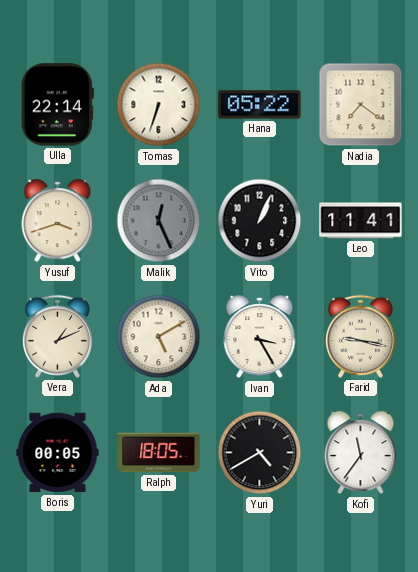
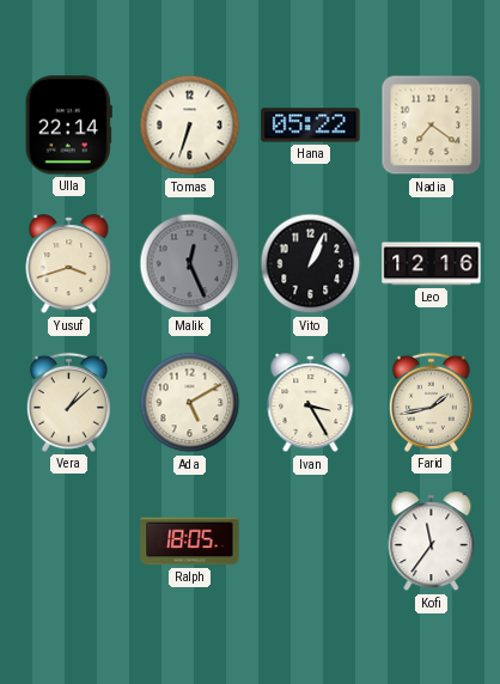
Leo: 11:41 -> 12:16 (432, 264)
Vera: 1:11 -> 1:08 (68, 402)
Farid: 9:17 -> 1:43 (431, 402)
Boris: 00:05 -> none (58, 453)
Yuri: 4:40 -> none (260, 453)
